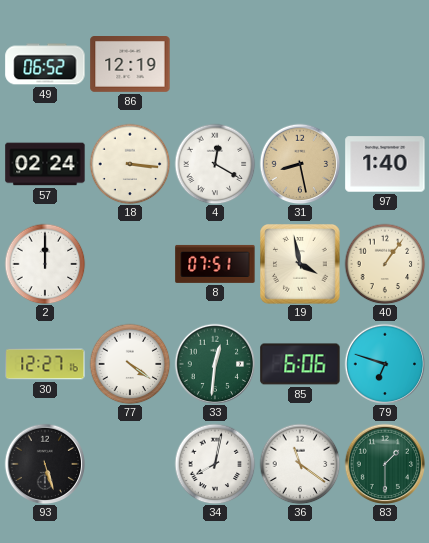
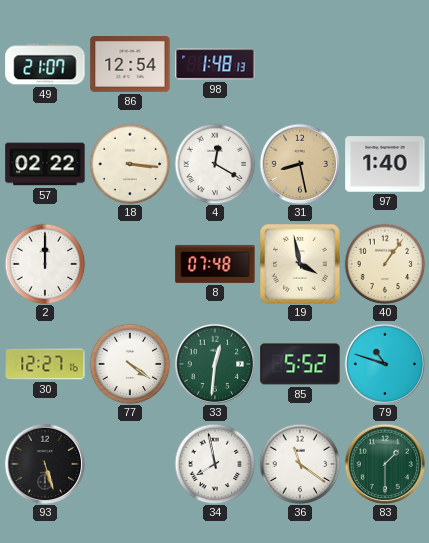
49: 06:52 -> 21:07 (45, 64)
86: 12:19 -> 12:54 (130, 65)
98: none -> 1:48 (215, 64)
57: 02:24 -> 02:22 (45, 164)
8: 07:51 -> 07:48 (215, 264)
85: 6:06 -> 5:52 (300, 364)
79: 6:48 -> 10:48 (385, 364)
34: 8:02 -> 7:58 (215, 464)
